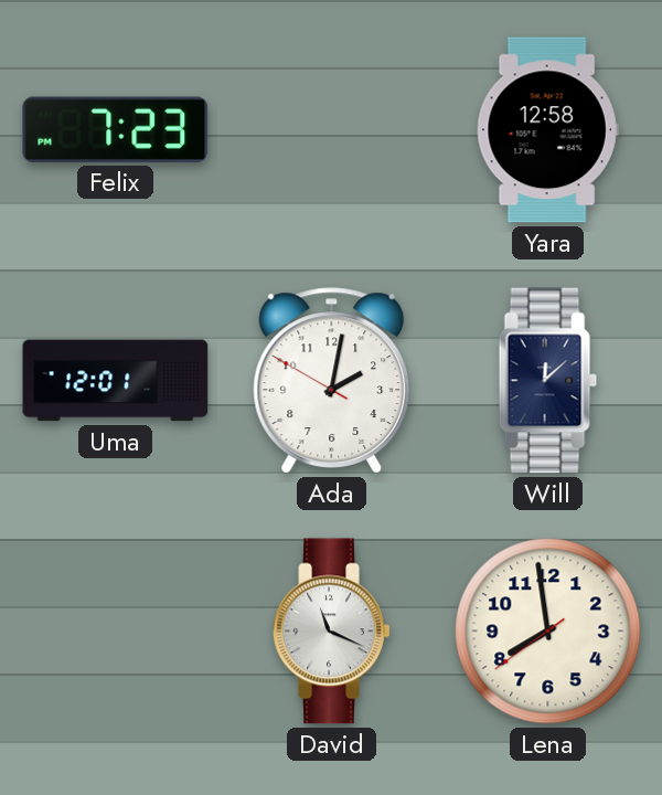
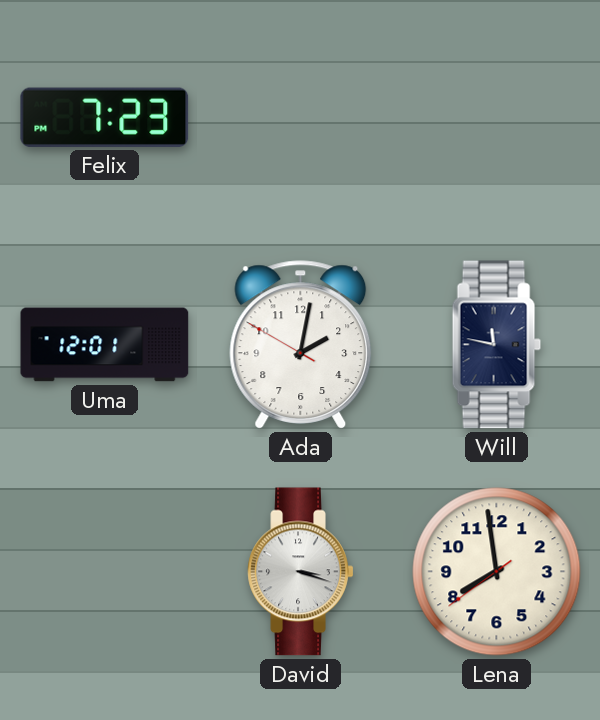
Yara: 12:58 -> none (547, 130)
Will: 12:08 -> 11:47 (496, 345)
David: 11:19 -> 3:18 (301, 572)
